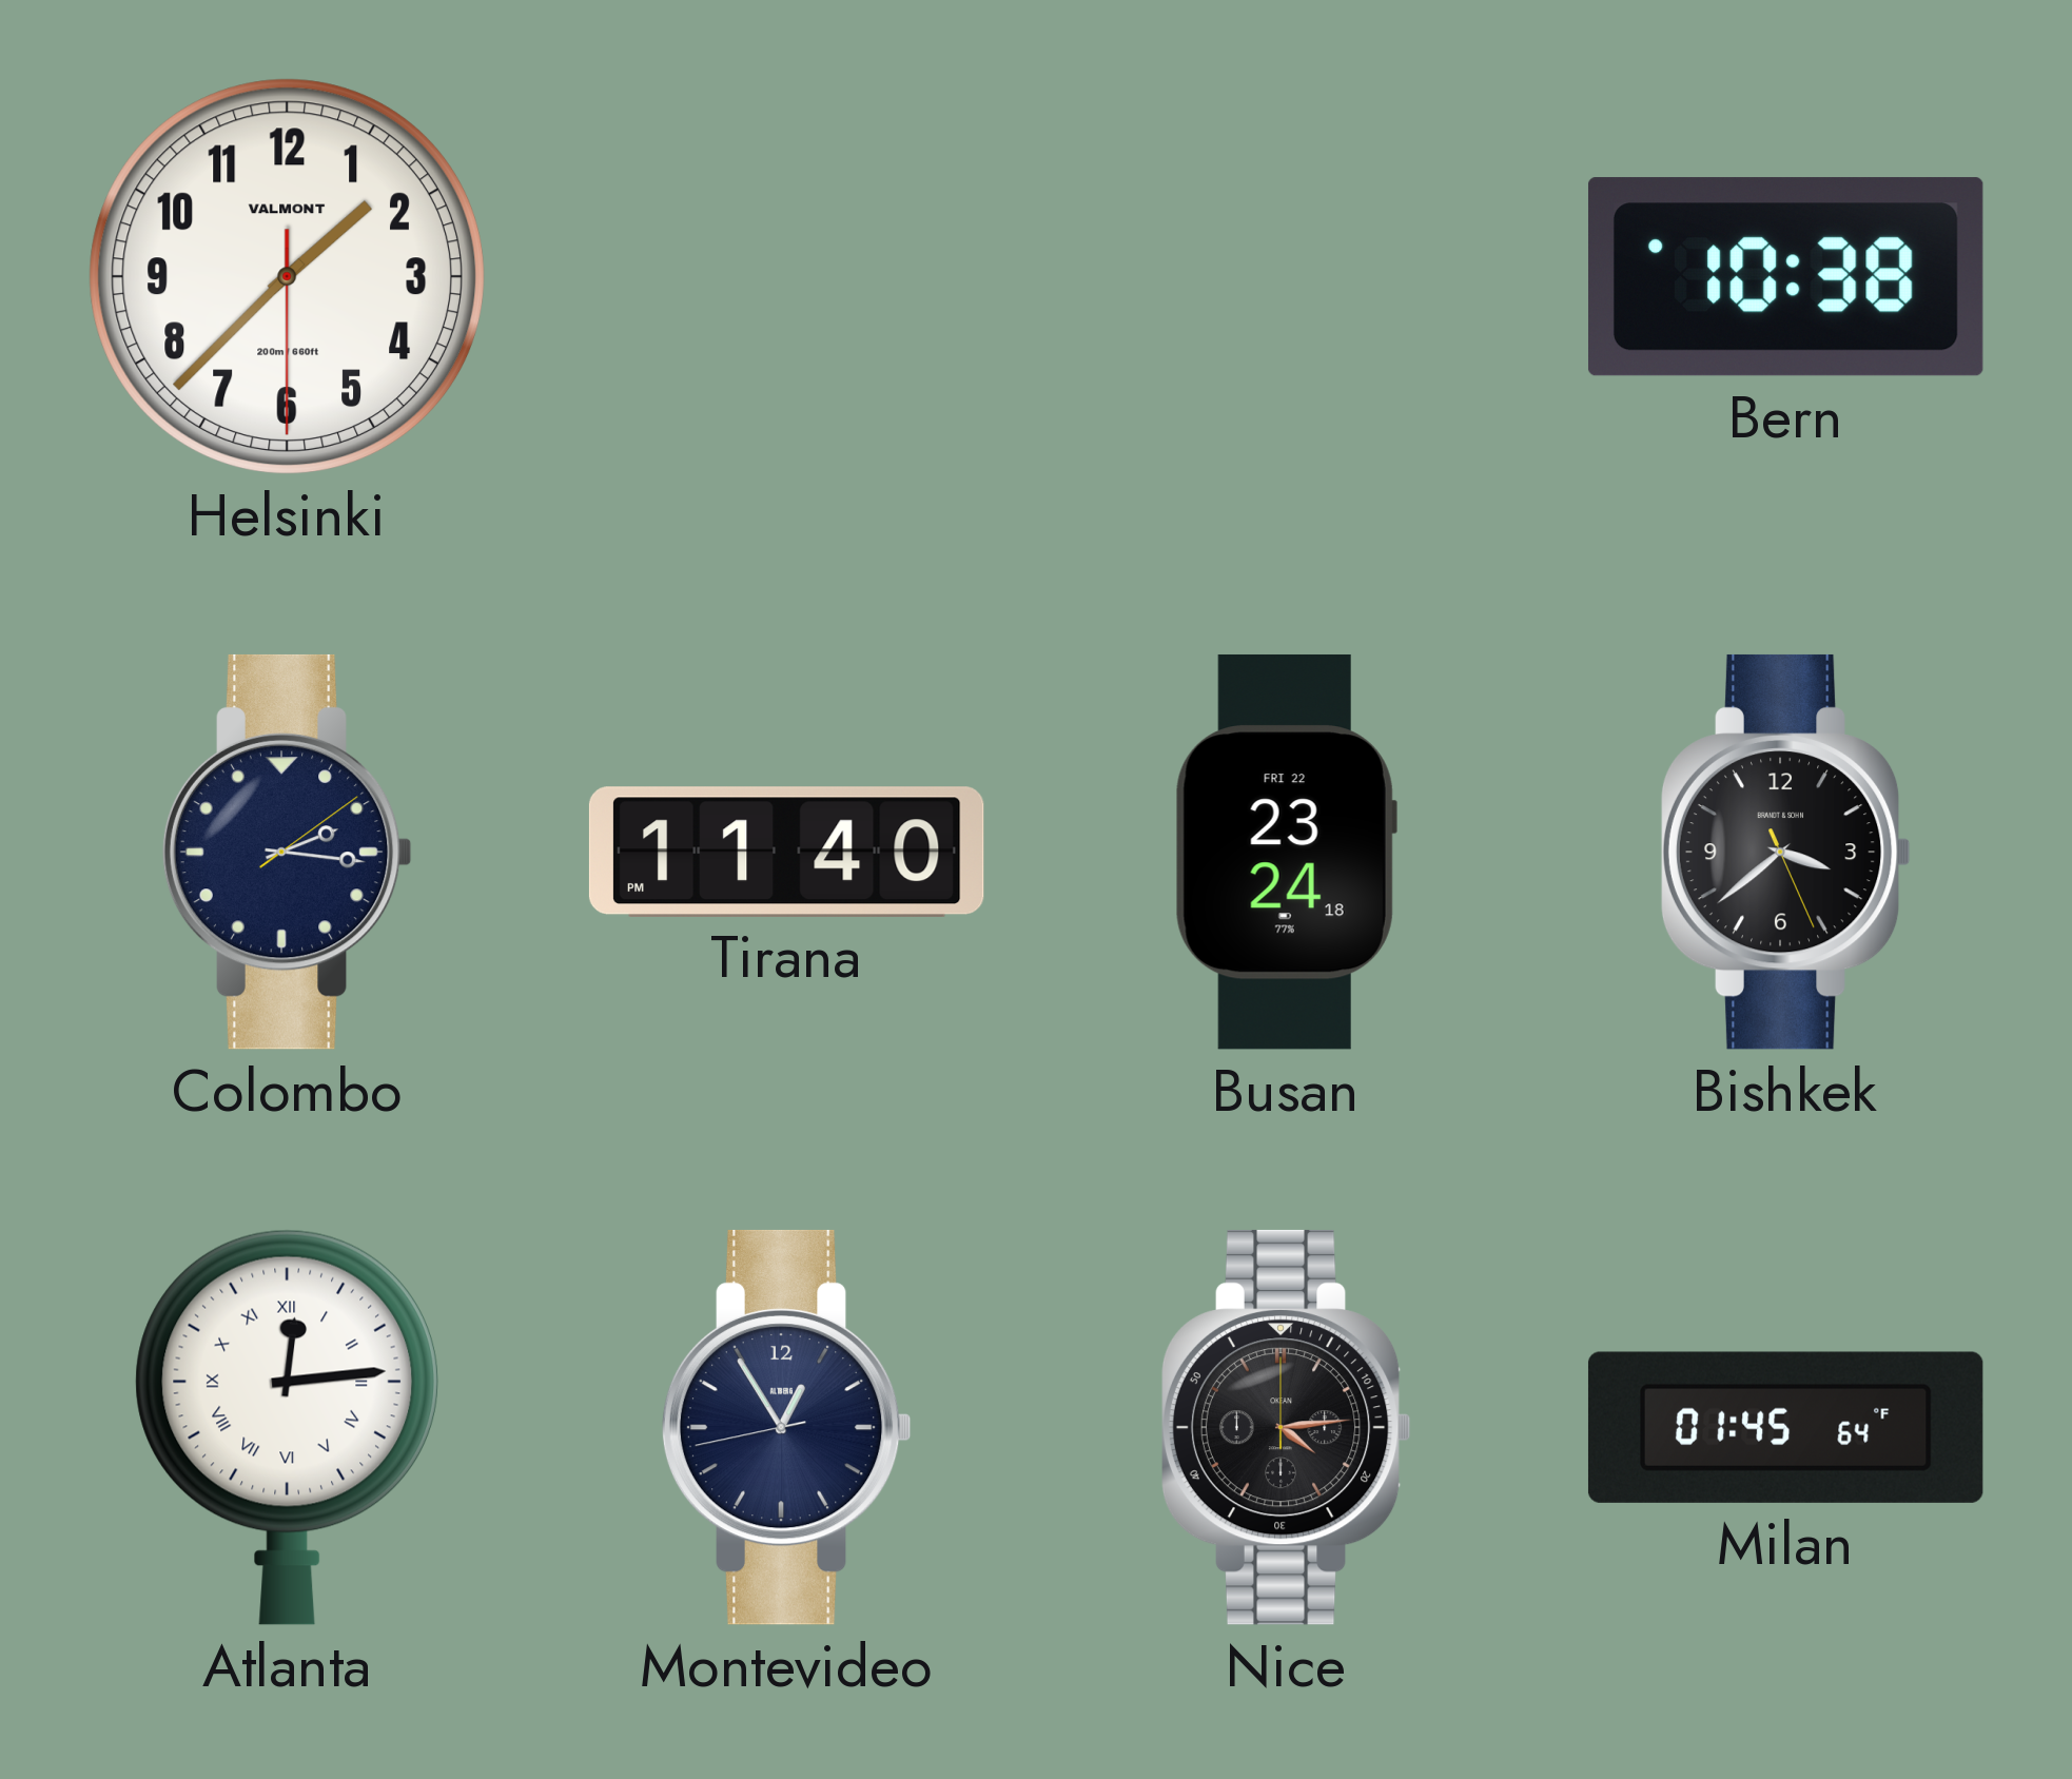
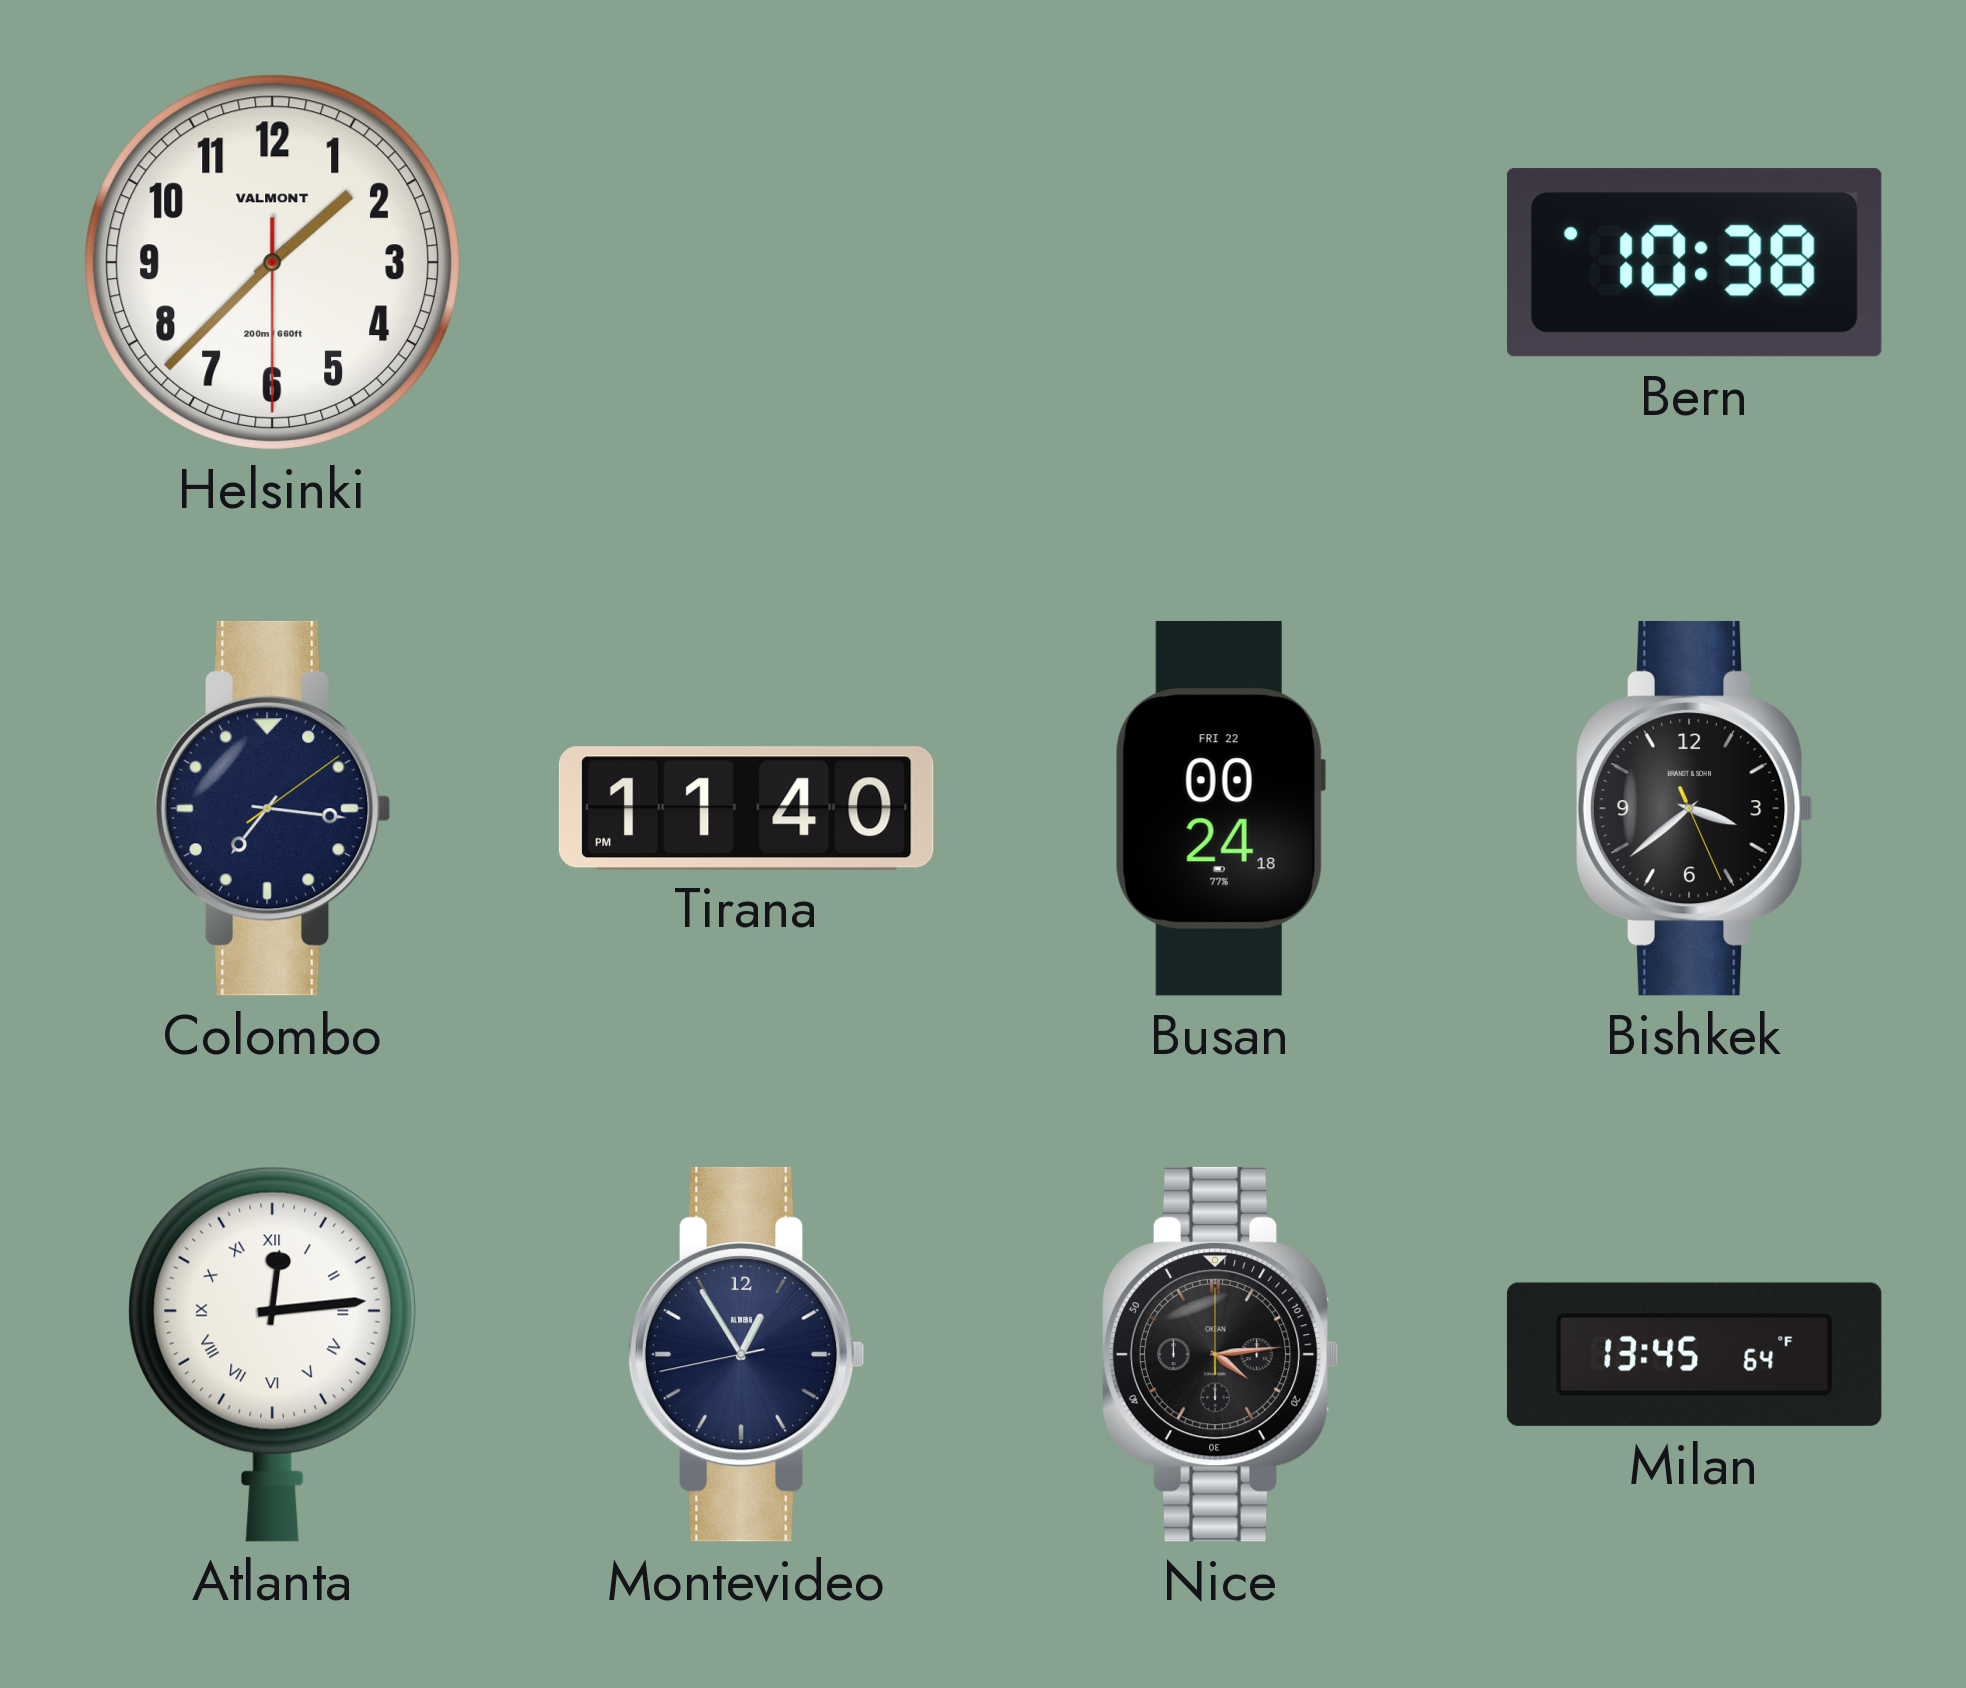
Colombo: 2:16 -> 7:16 (272, 808)
Busan: 23:24 -> 00:24 (1220, 808)
Milan: 01:45 -> 13:45 (1694, 1354)
